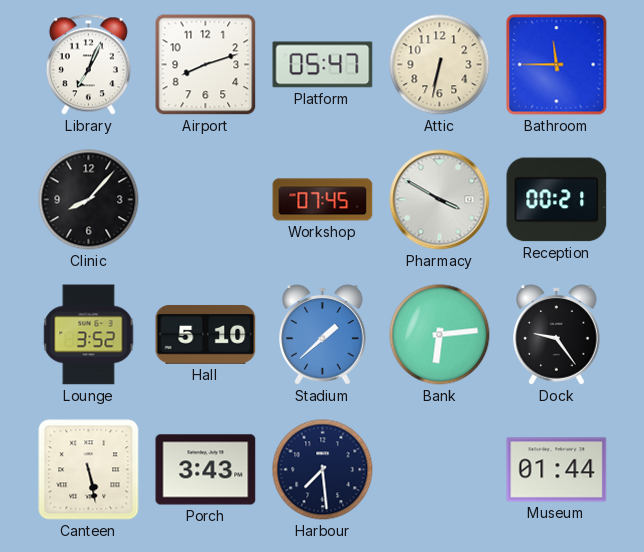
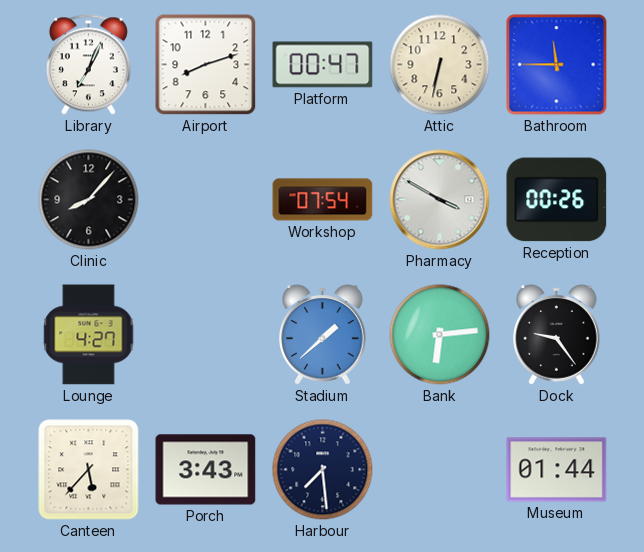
Platform: 05:47 -> 00:47 (323, 65)
Workshop: 07:45 -> 07:54 (323, 200)
Reception: 00:21 -> 00:26 (557, 200)
Lounge: 3:52 -> 4:27 (89, 335)
Hall: 5:10 -> none (206, 334)
Canteen: 5:28 -> 5:37 (89, 470)
